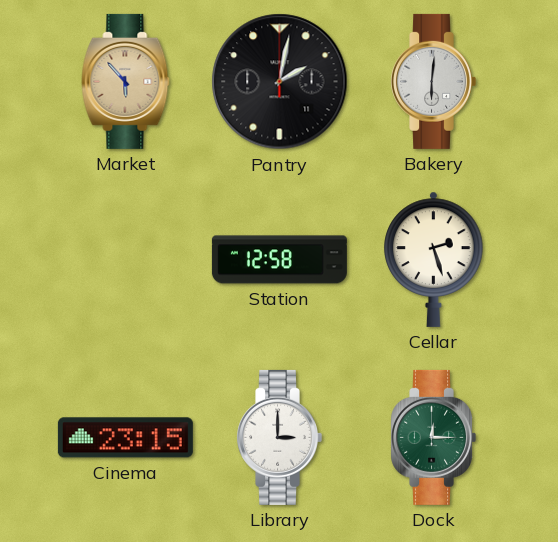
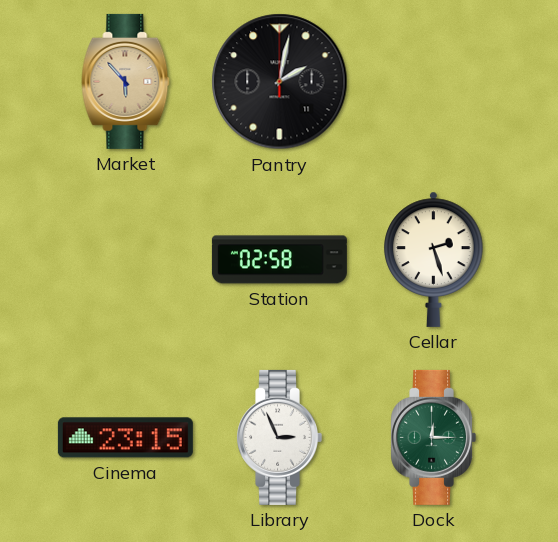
Bakery: 6:01 -> none (433, 81)
Station: 12:58 -> 02:58 (279, 260)
Library: 3:00 -> 2:56 (279, 437)
